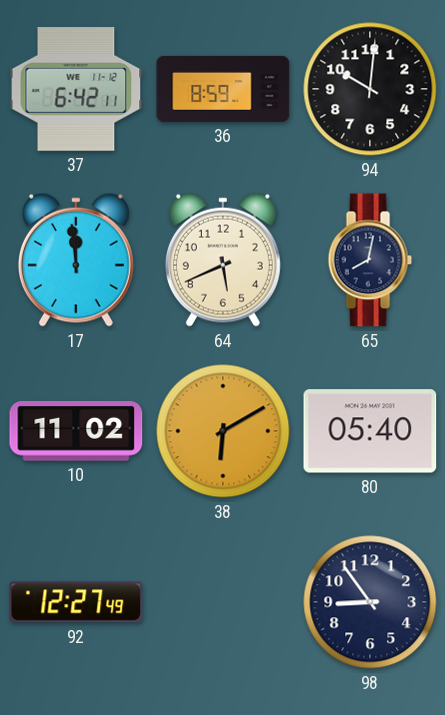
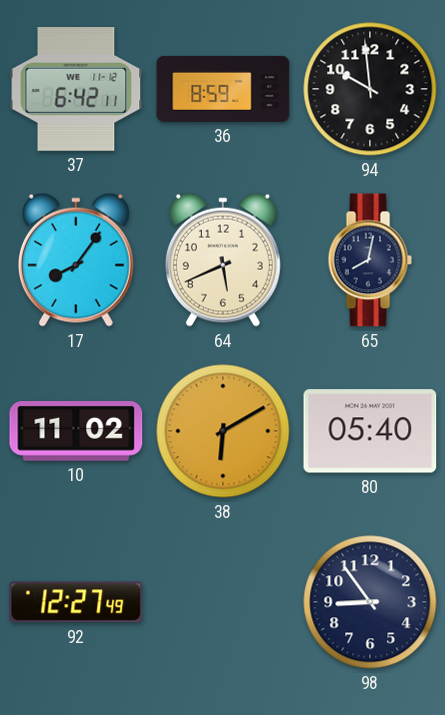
94: 10:01 -> 9:59 (370, 89)
17: 11:59 -> 8:06 (76, 260)
